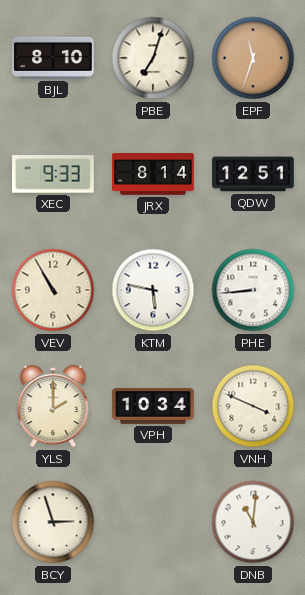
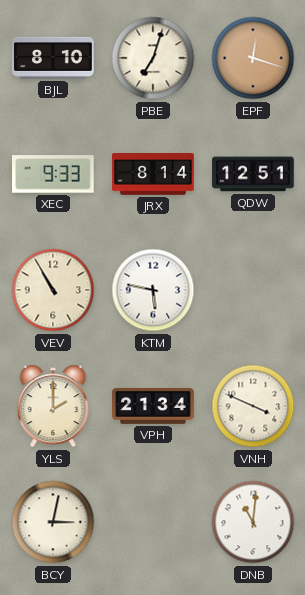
EPF: 11:33 -> 12:18 (253, 58)
PHE: 8:44 -> none (253, 290)
VPH: 10:34 -> 21:34 (153, 406)
BCY: 2:57 -> 3:02 (53, 522)
